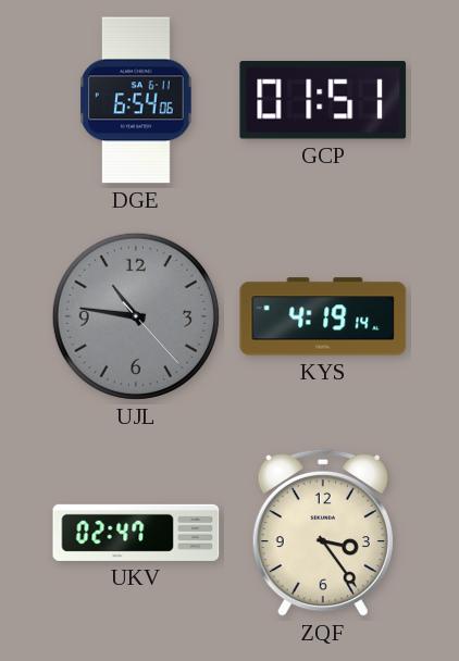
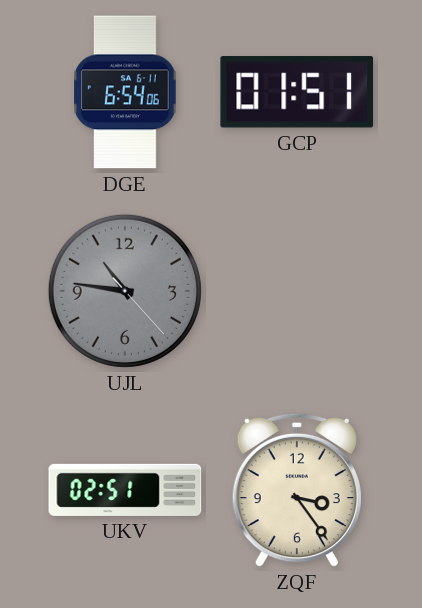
KYS: 4:19 -> none (323, 316)
UKV: 02:47 -> 02:51 (125, 490)
